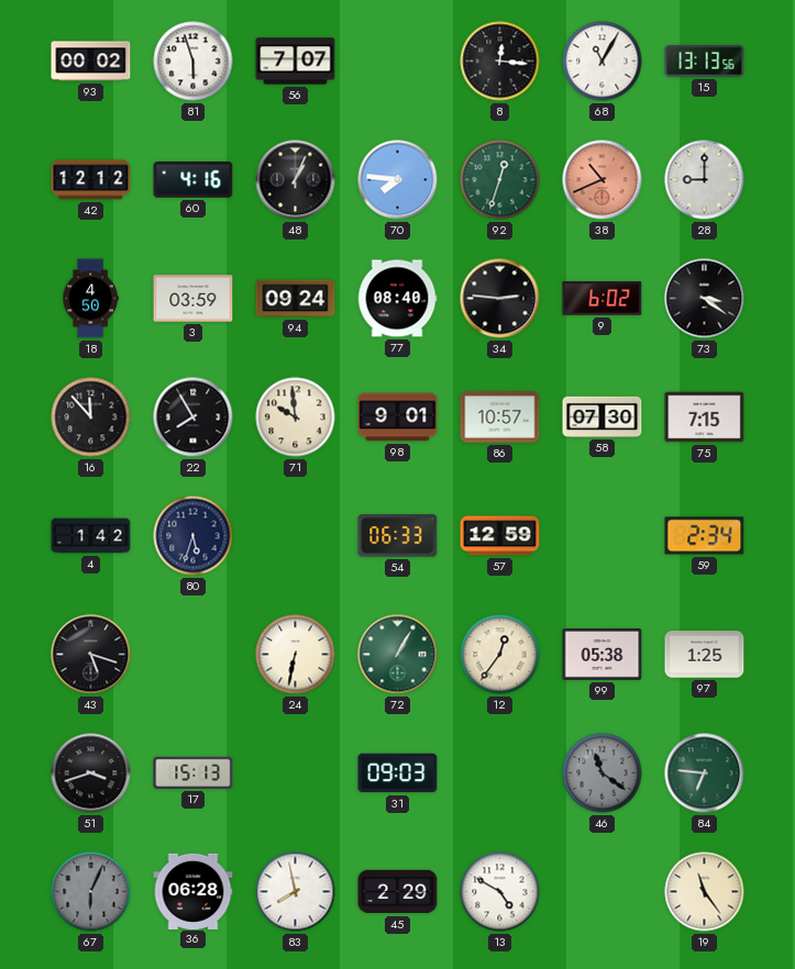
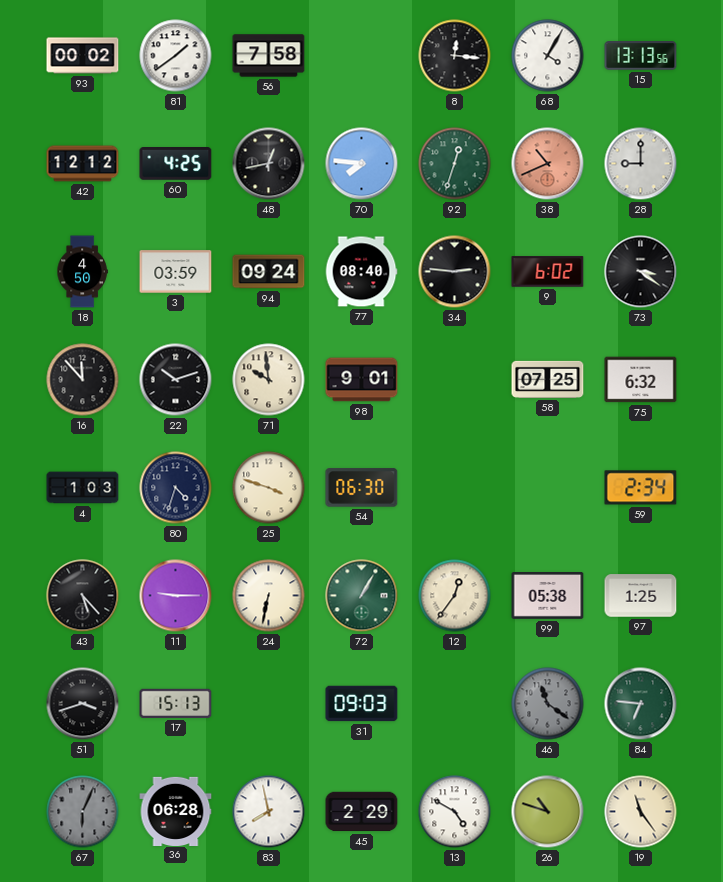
81: 5:57 -> 1:39 (176, 56)
56: 7:07 -> 7:58 (269, 56)
68: 11:05 -> 4:05 (548, 56)
60: 4:16 -> 4:25 (176, 164)
48: 1:04 -> 12:43 (269, 164)
22: 7:55 -> 10:12 (176, 380)
86: 10:57 -> none (500, 417)
58: 07:30 -> 07:25 (548, 379)
75: 7:15 -> 6:32 (641, 380)
4: 1:42 -> 1:03 (83, 488)
80: 5:33 -> 4:33 (176, 488)
25: none -> 3:48 (269, 488)
54: 06:33 -> 06:30 (362, 488)
57: 12:59 -> none (500, 536)
43: 5:18 -> 5:23 (83, 596)
11: none -> 9:15 (176, 596)
26: none -> 10:48 (548, 812)
